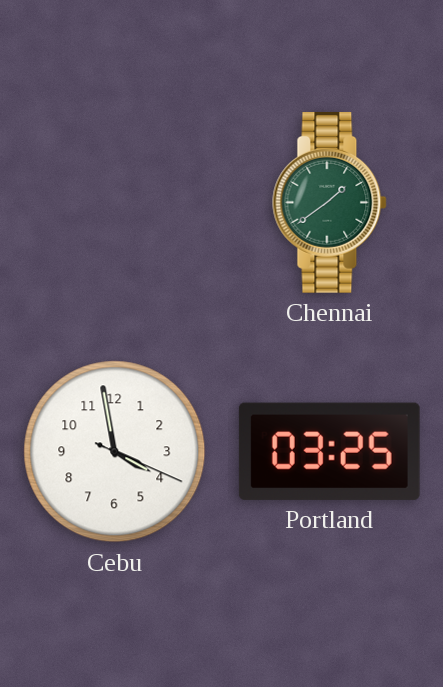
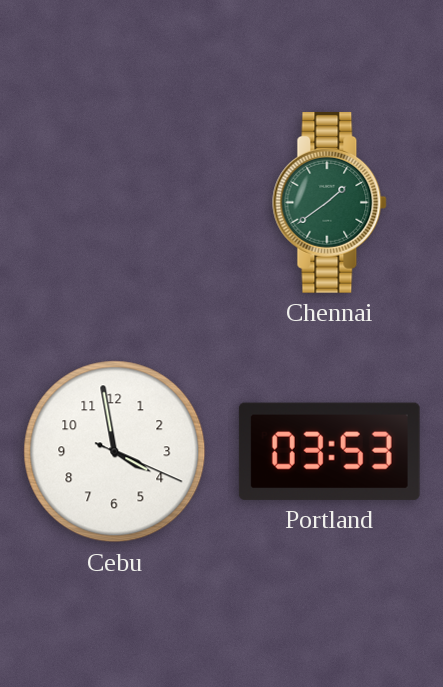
Portland: 03:25 -> 03:53 (329, 451)
